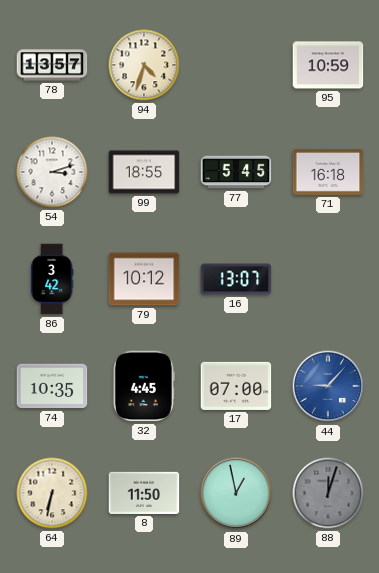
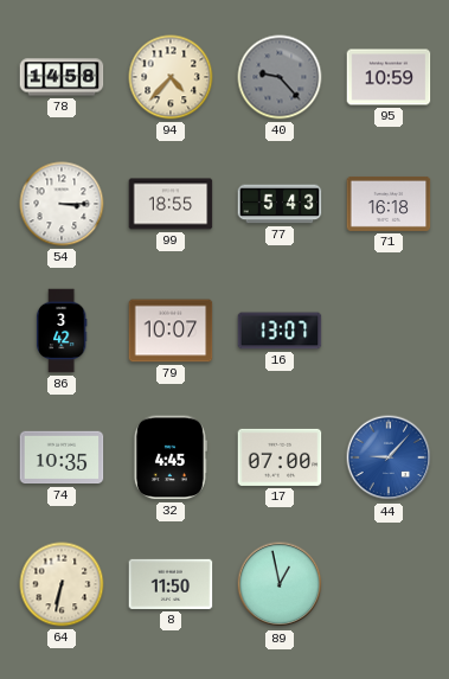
78: 13:57 -> 14:58 (62, 77)
94: 4:33 -> 4:37 (171, 77)
40: none -> 9:23 (280, 77)
54: 3:12 -> 3:15 (62, 204)
77: 5:45 -> 5:43 (280, 204)
79: 10:12 -> 10:07 (171, 331)
88: 12:03 -> none (328, 493)
